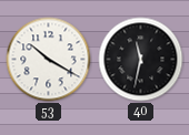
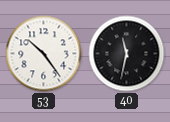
53: 10:20 -> 10:24 (44, 54)
